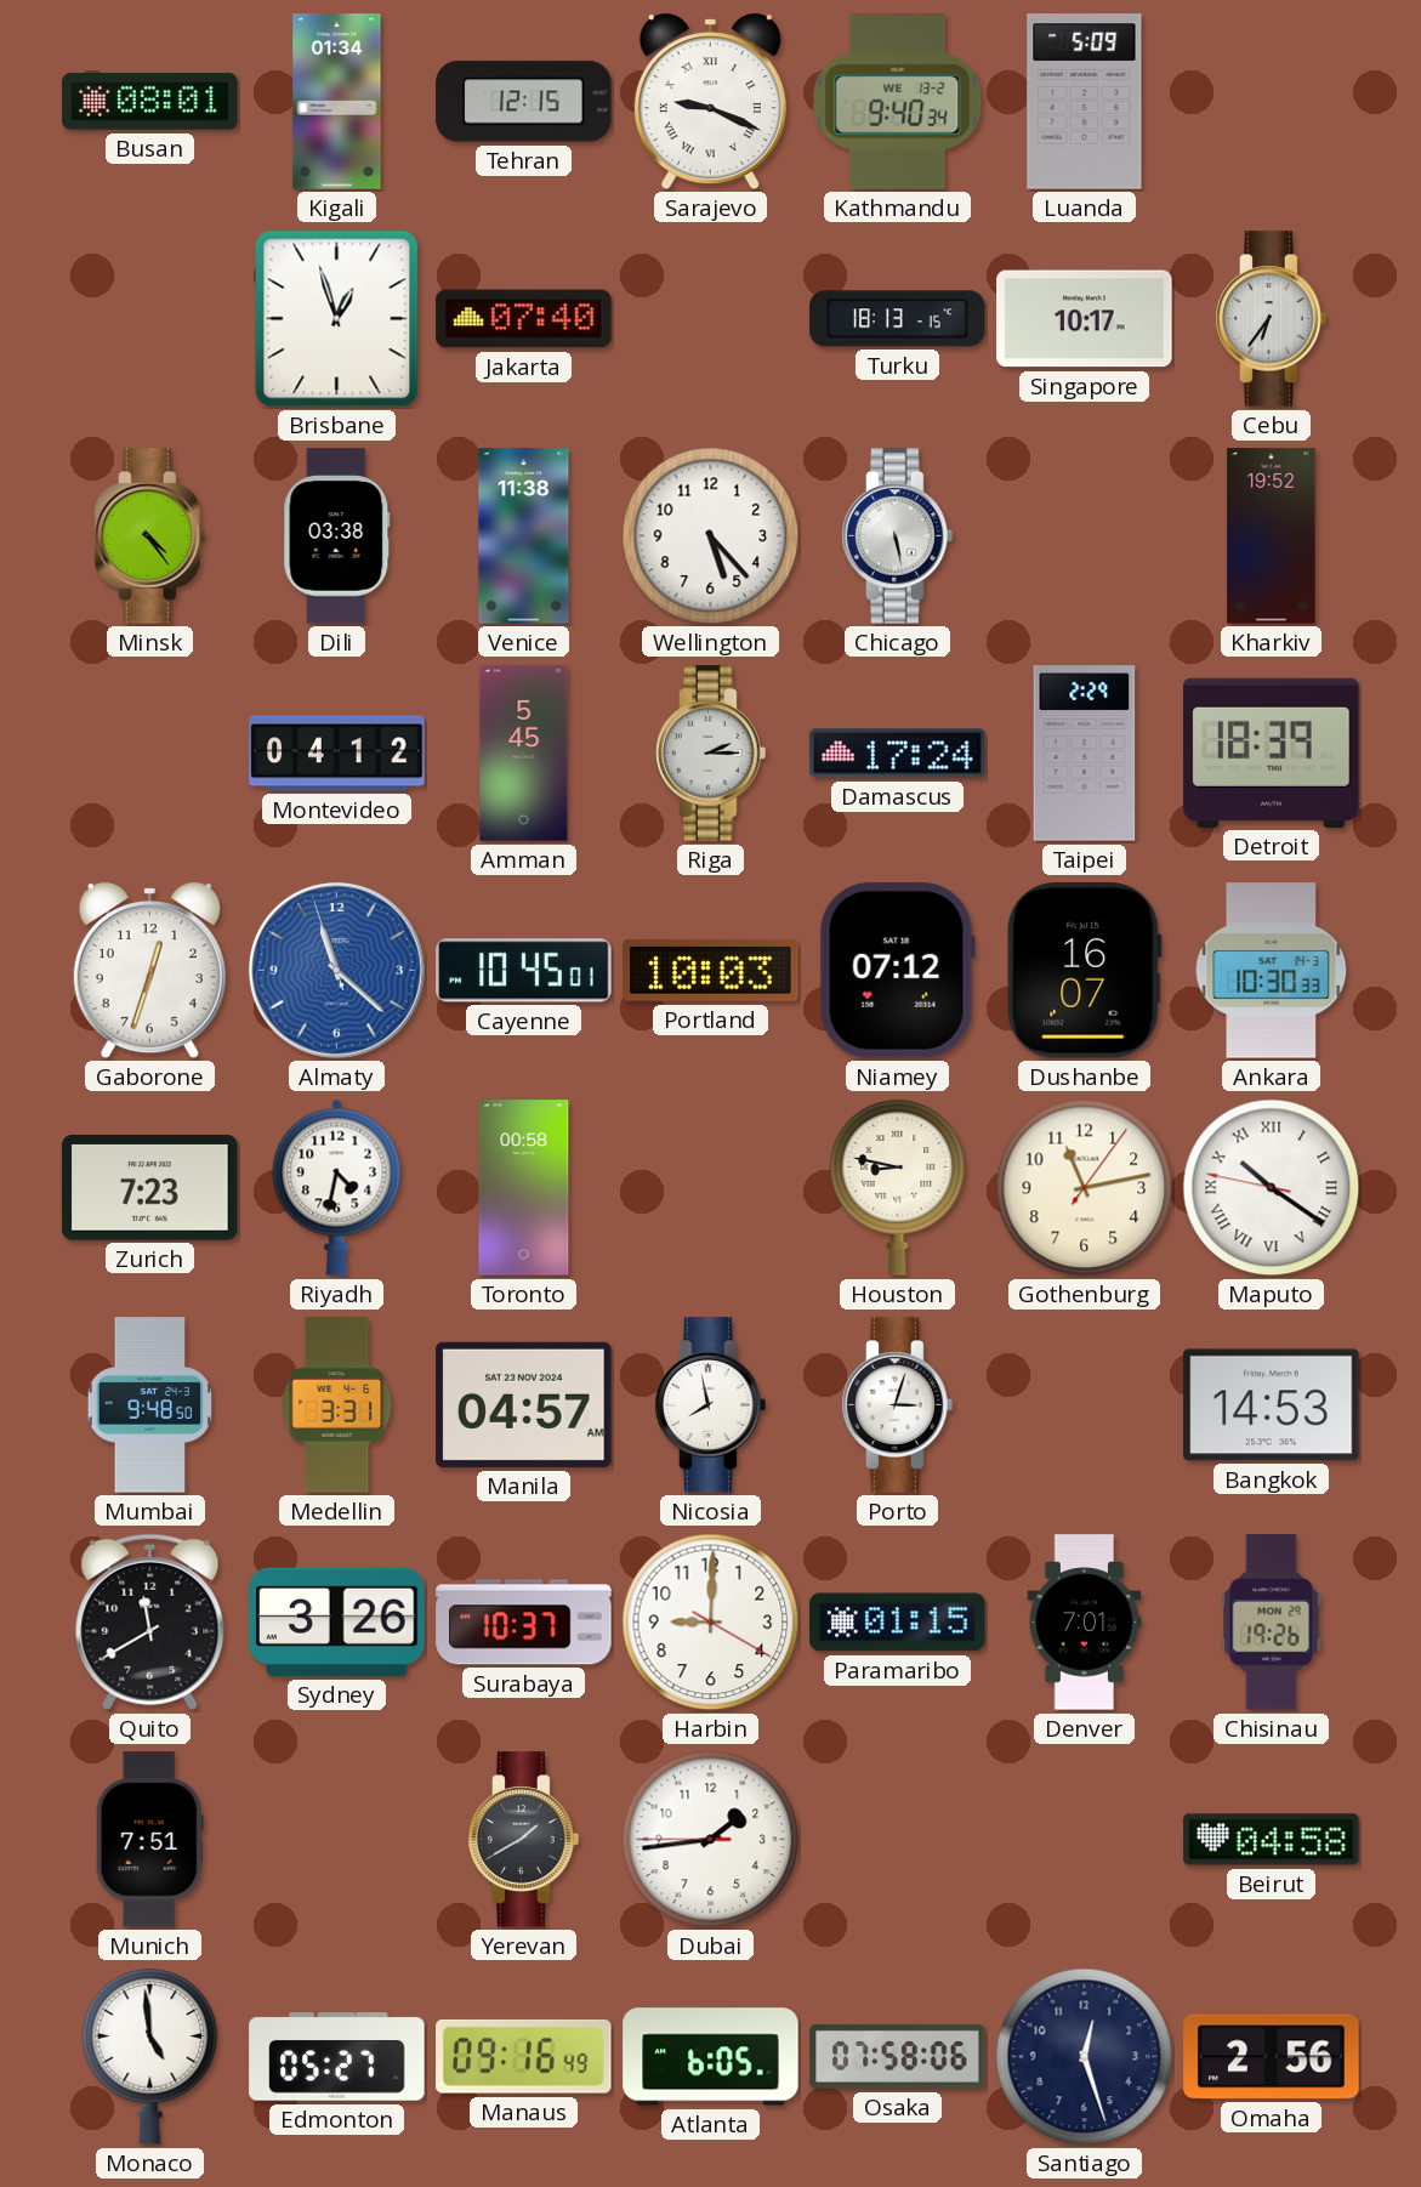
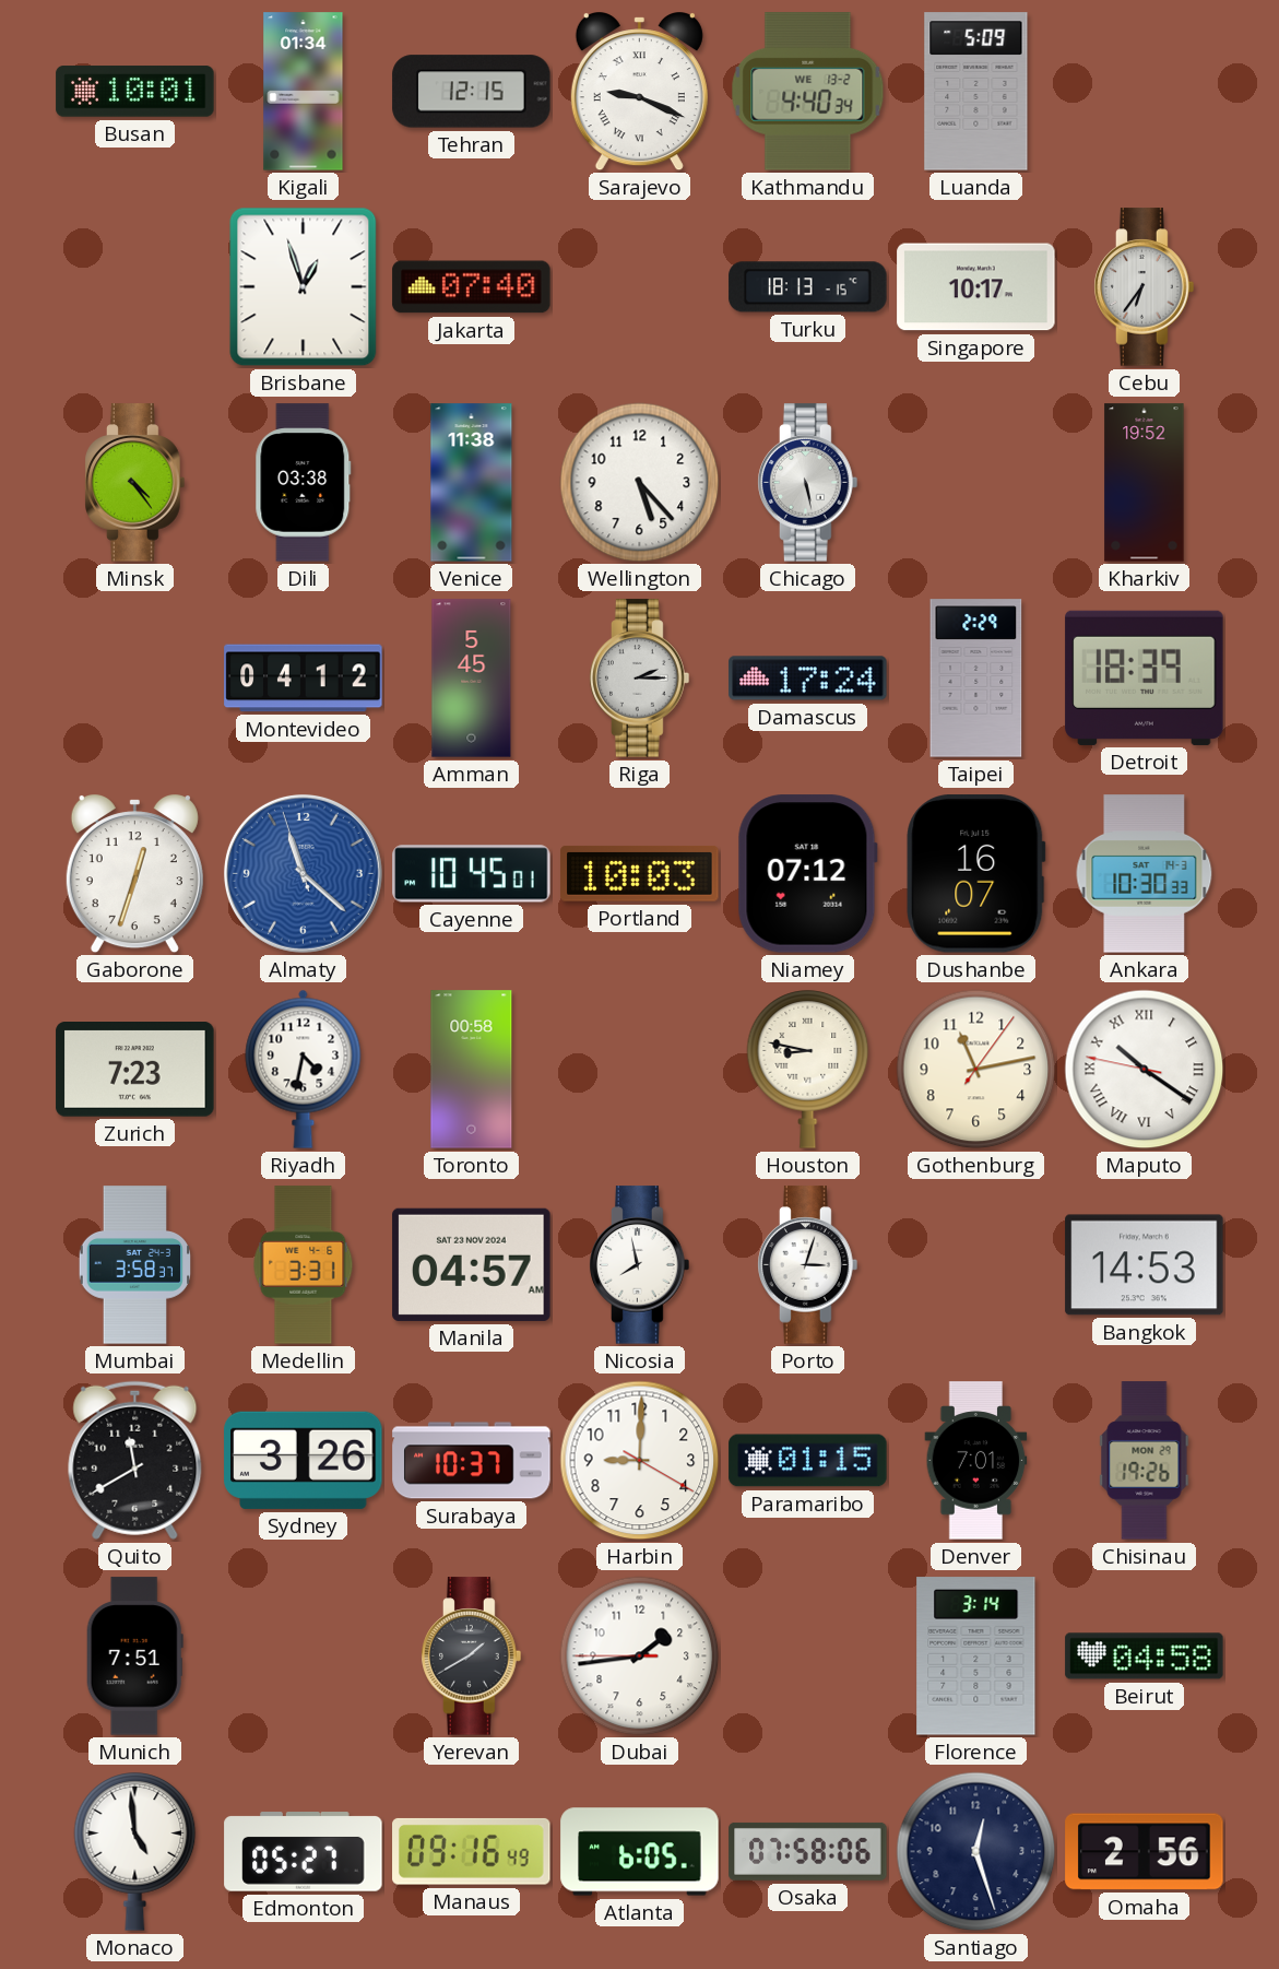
Busan: 08:01 -> 10:01 (135, 92)
Kathmandu: 9:40 -> 4:40 (808, 92)
Mumbai: 9:48 -> 3:58 (135, 1265)
Florence: none -> 3:14 (976, 1656)
